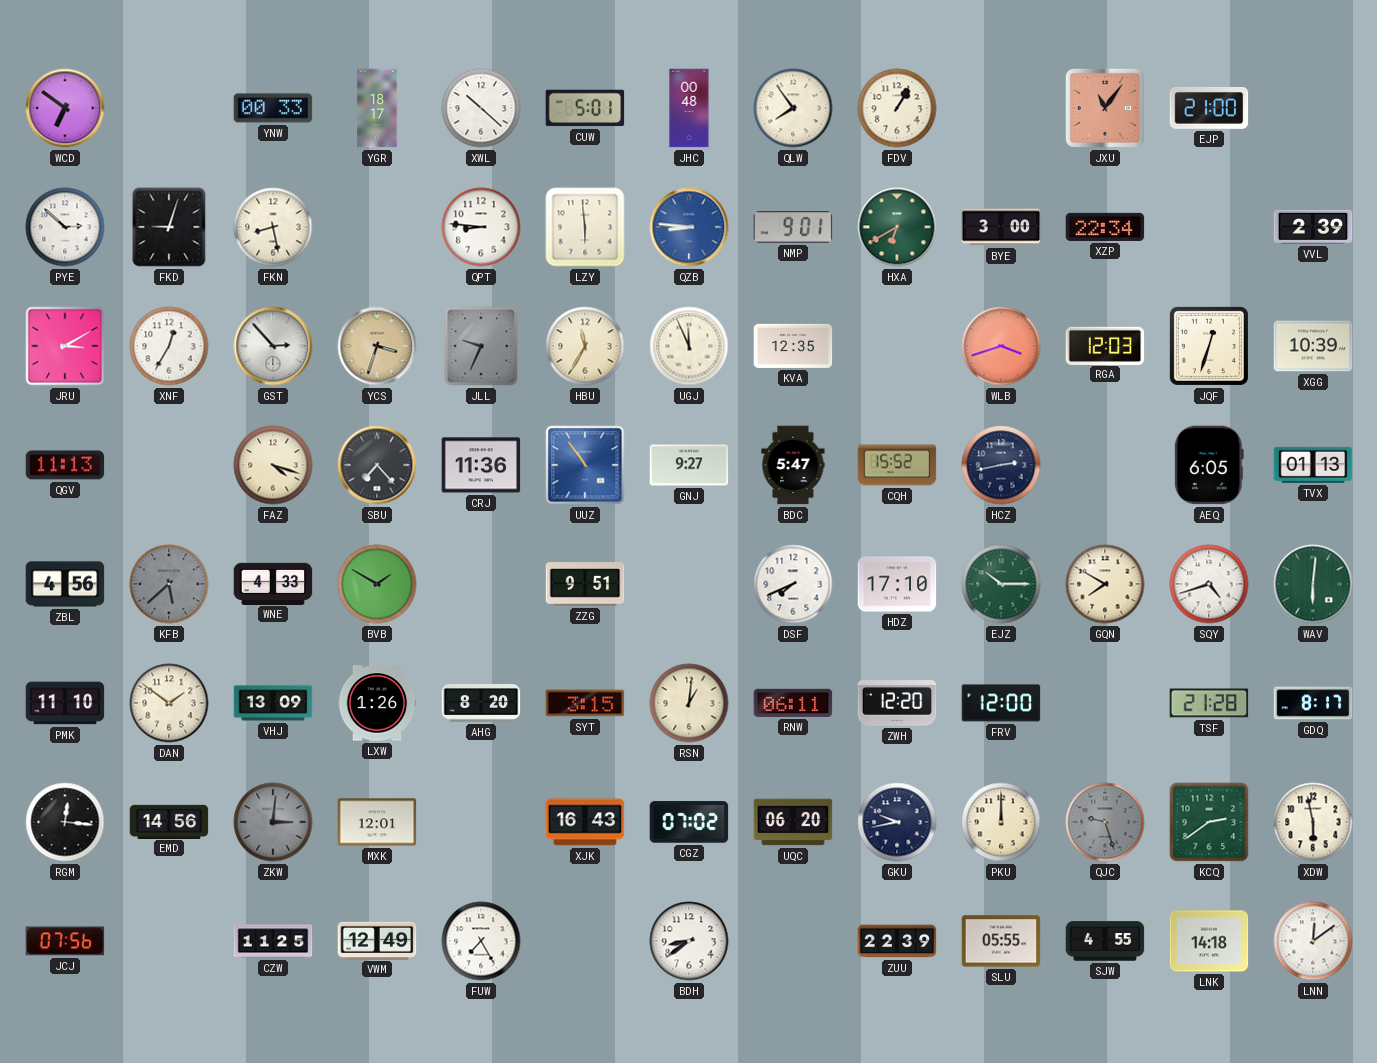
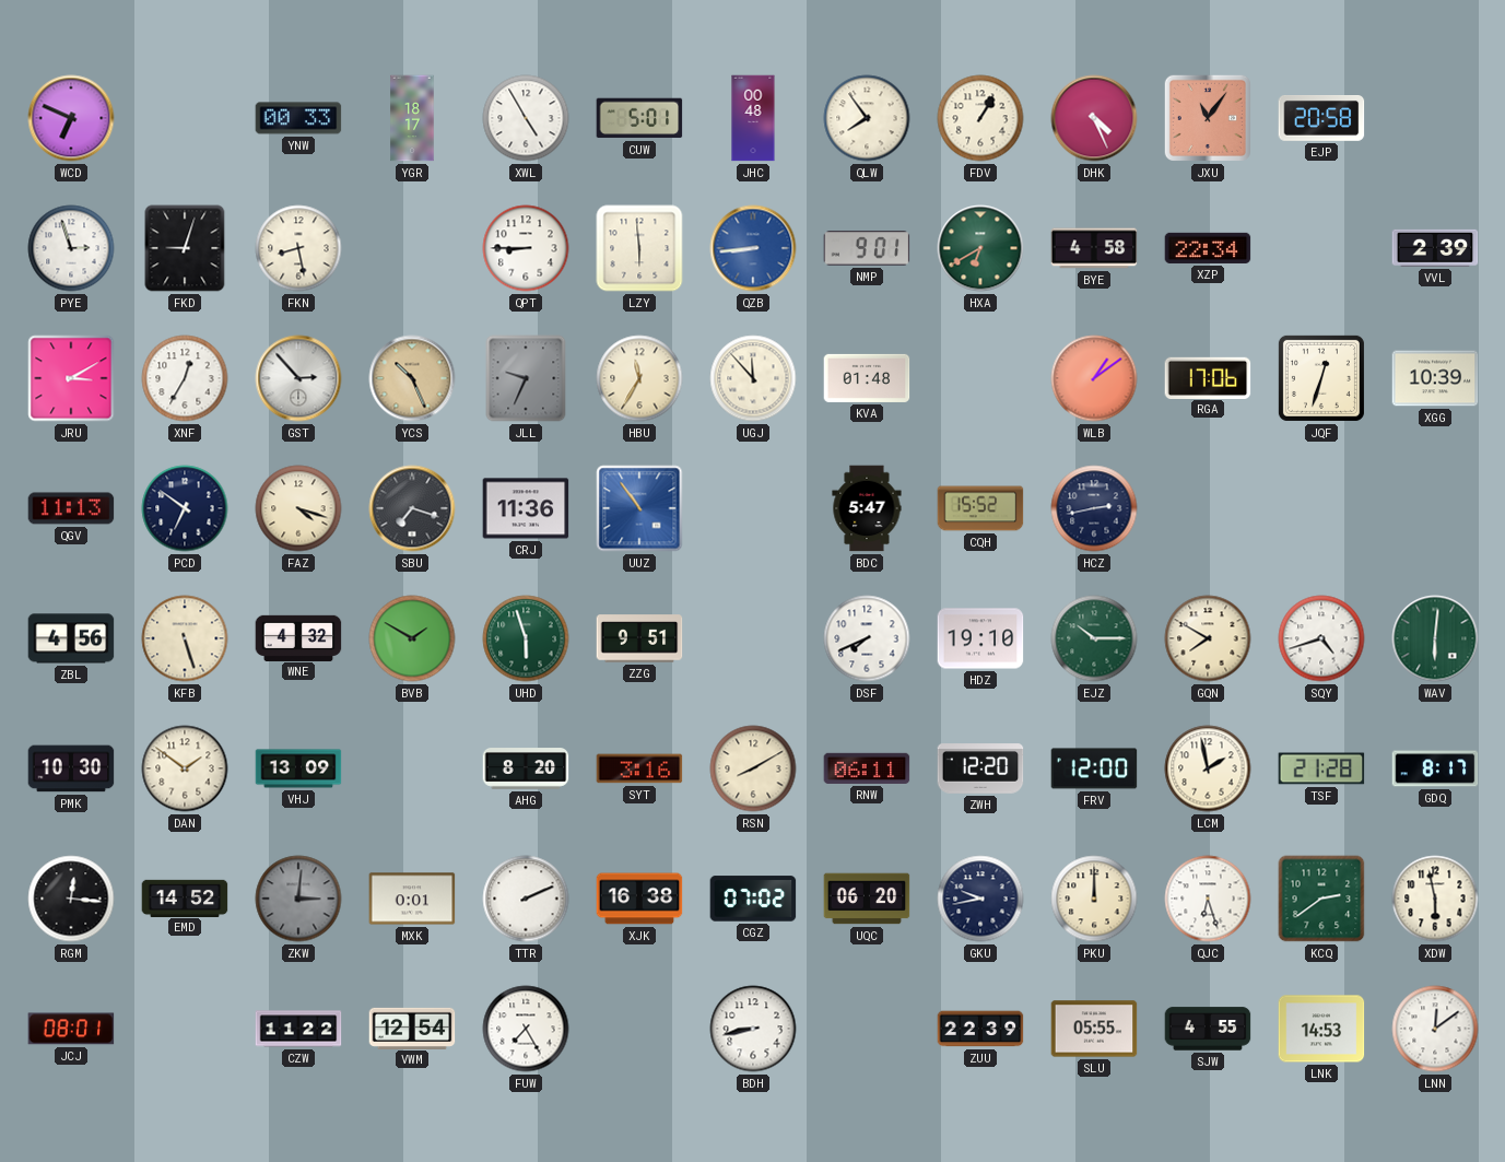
WCD: 6:51 -> 6:49 (71, 118)
XWL: 10:22 -> 4:55 (526, 118)
DHK: none -> 4:26 (1094, 118)
EJP: 21:00 -> 20:58 (1321, 119)
PYE: 2:52 -> 2:57 (71, 248)
QPT: 8:46 -> 8:45 (526, 248)
QZB: 8:46 -> 8:44 (753, 248)
BYE: 3:00 -> 4:58 (1094, 248)
YCS: 3:33 -> 10:26 (412, 378)
UGJ: 11:56 -> 11:53 (753, 378)
KVA: 12:35 -> 01:48 (867, 378)
WLB: 3:42 -> 1:09 (1094, 378)
RGA: 12:03 -> 17:06 (1208, 377)
PCD: none -> 6:51 (185, 508)
SBU: 7:23 -> 7:18 (412, 508)
GNJ: 9:27 -> none (689, 465)
AEQ: 6:05 -> none (1209, 465)
TVX: 01:13 -> none (1313, 465)
KFB: 5:38 -> 5:27 (185, 638)
KFB dial: grey -> cream (185, 638)
WNE: 4:33 -> 4:32 (298, 637)
UHD: none -> 5:57 (526, 638)
HDZ: 17:10 -> 19:10 (980, 638)
PMK: 11:10 -> 10:30 (71, 768)
LXW: 1:26 -> none (377, 703)
SYT: 3:15 -> 3:16 (639, 768)
RSN: 1:01 -> 8:10 (753, 768)
LCM: none -> 1:58 (1208, 768)
EMD: 14:56 -> 14:52 (185, 897)
MXK: 12:01 -> 0:01 (412, 899)
TTR: none -> 2:11 (526, 899)
XJK: 16:43 -> 16:38 (639, 899)
QJC: 9:27 -> 6:27 (1208, 899)
QJC dial: grey -> white (1208, 899)
JCJ: 07:56 -> 08:01 (71, 1029)
CZW: 11:25 -> 11:22 (298, 1029)
VWM: 12:49 -> 12:54 (412, 1028)
BDH: 8:39 -> 8:43 (753, 1029)
LNK: 14:18 -> 14:53 (1321, 1029)
